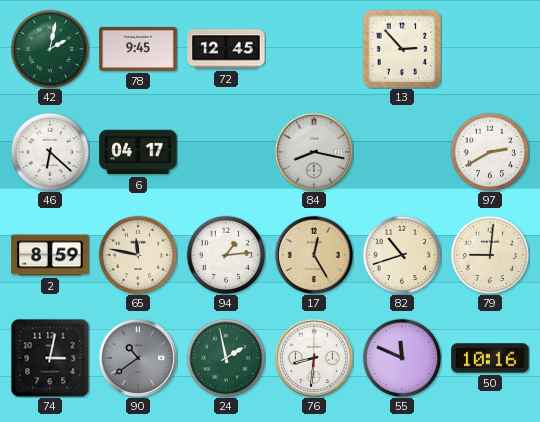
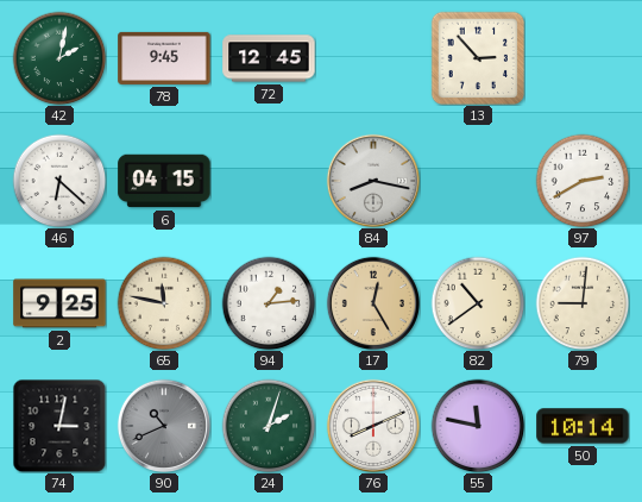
6: 04:17 -> 04:15 (164, 181)
2: 8:59 -> 9:25 (59, 303)
82: 10:42 -> 10:39 (478, 303)
90: 10:39 -> 10:41 (164, 426)
24: 1:58 -> 2:03 (269, 426)
76: 8:31 -> 8:11 (373, 426)
55: 11:49 -> 11:47 (478, 426)
50: 10:16 -> 10:14 (583, 426)
